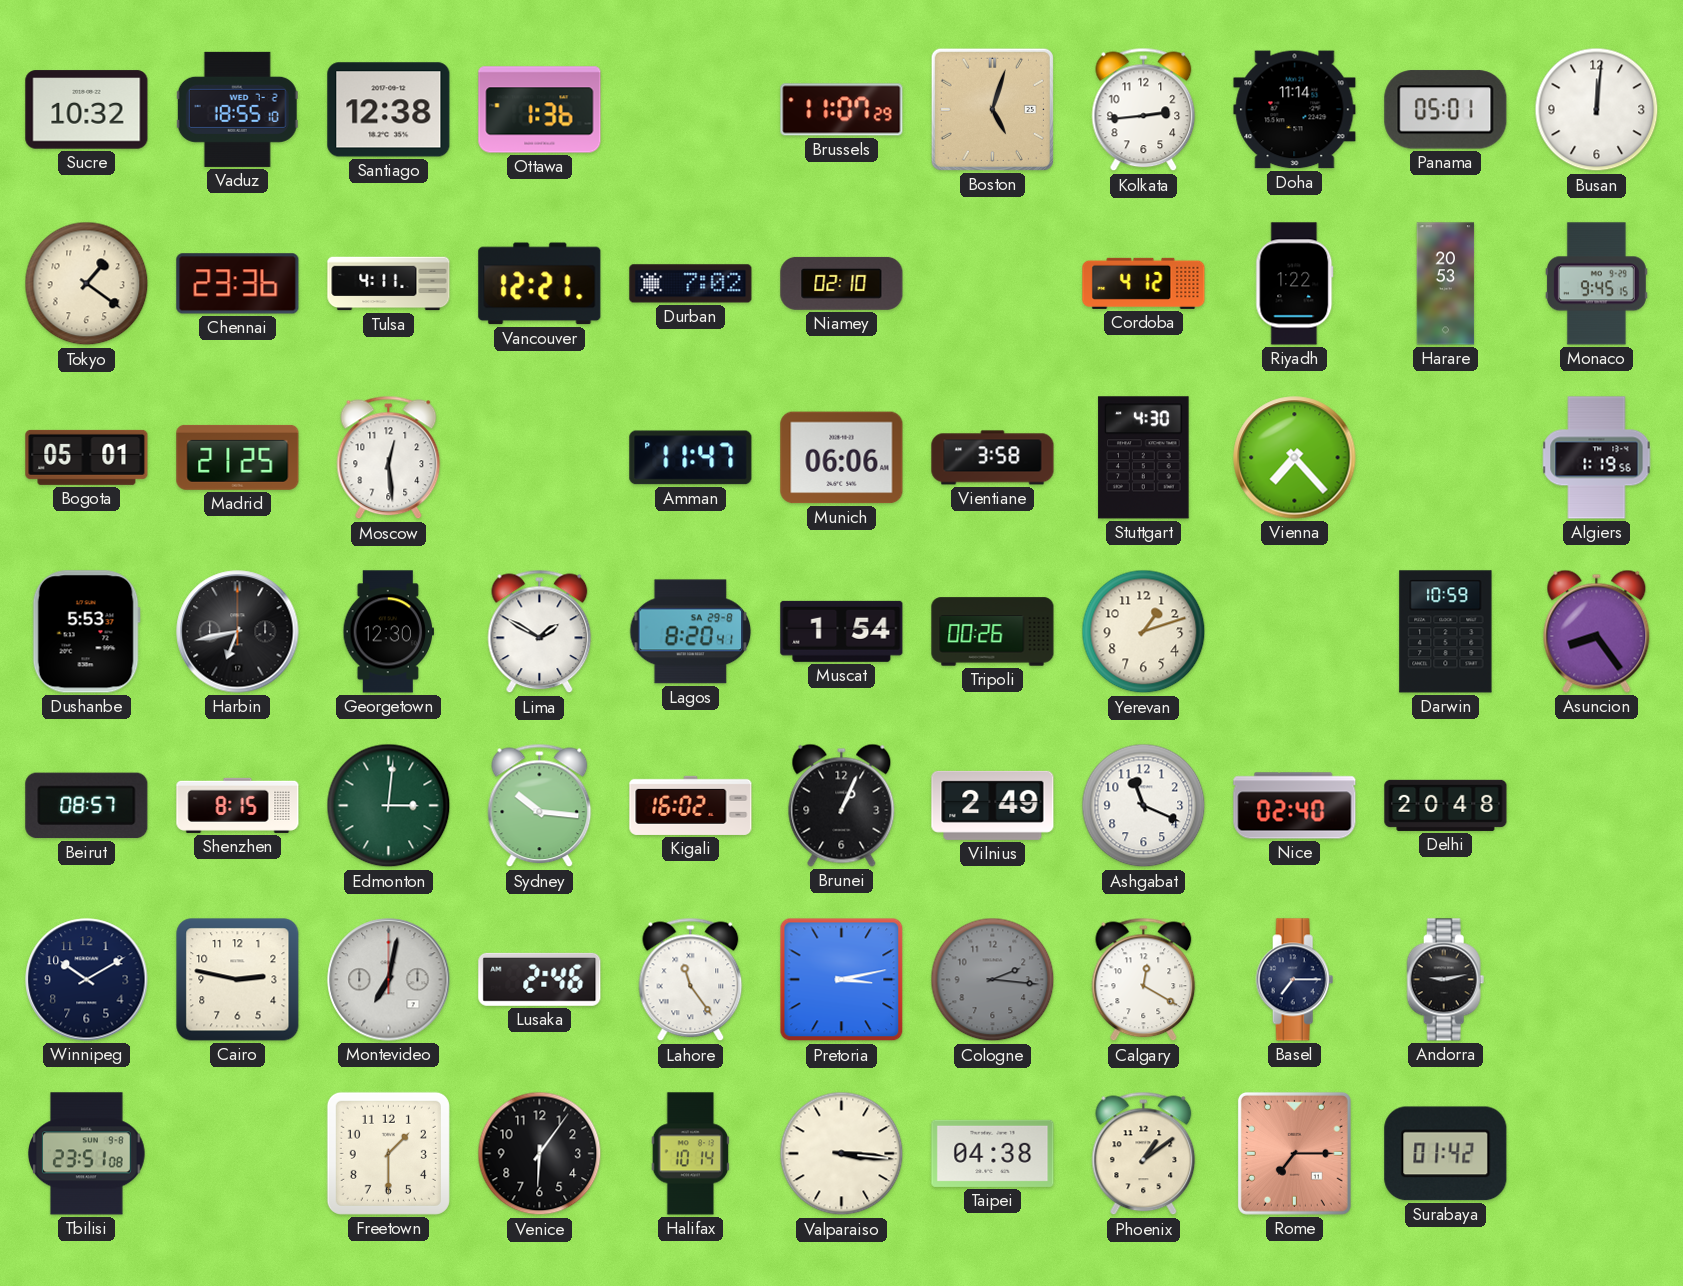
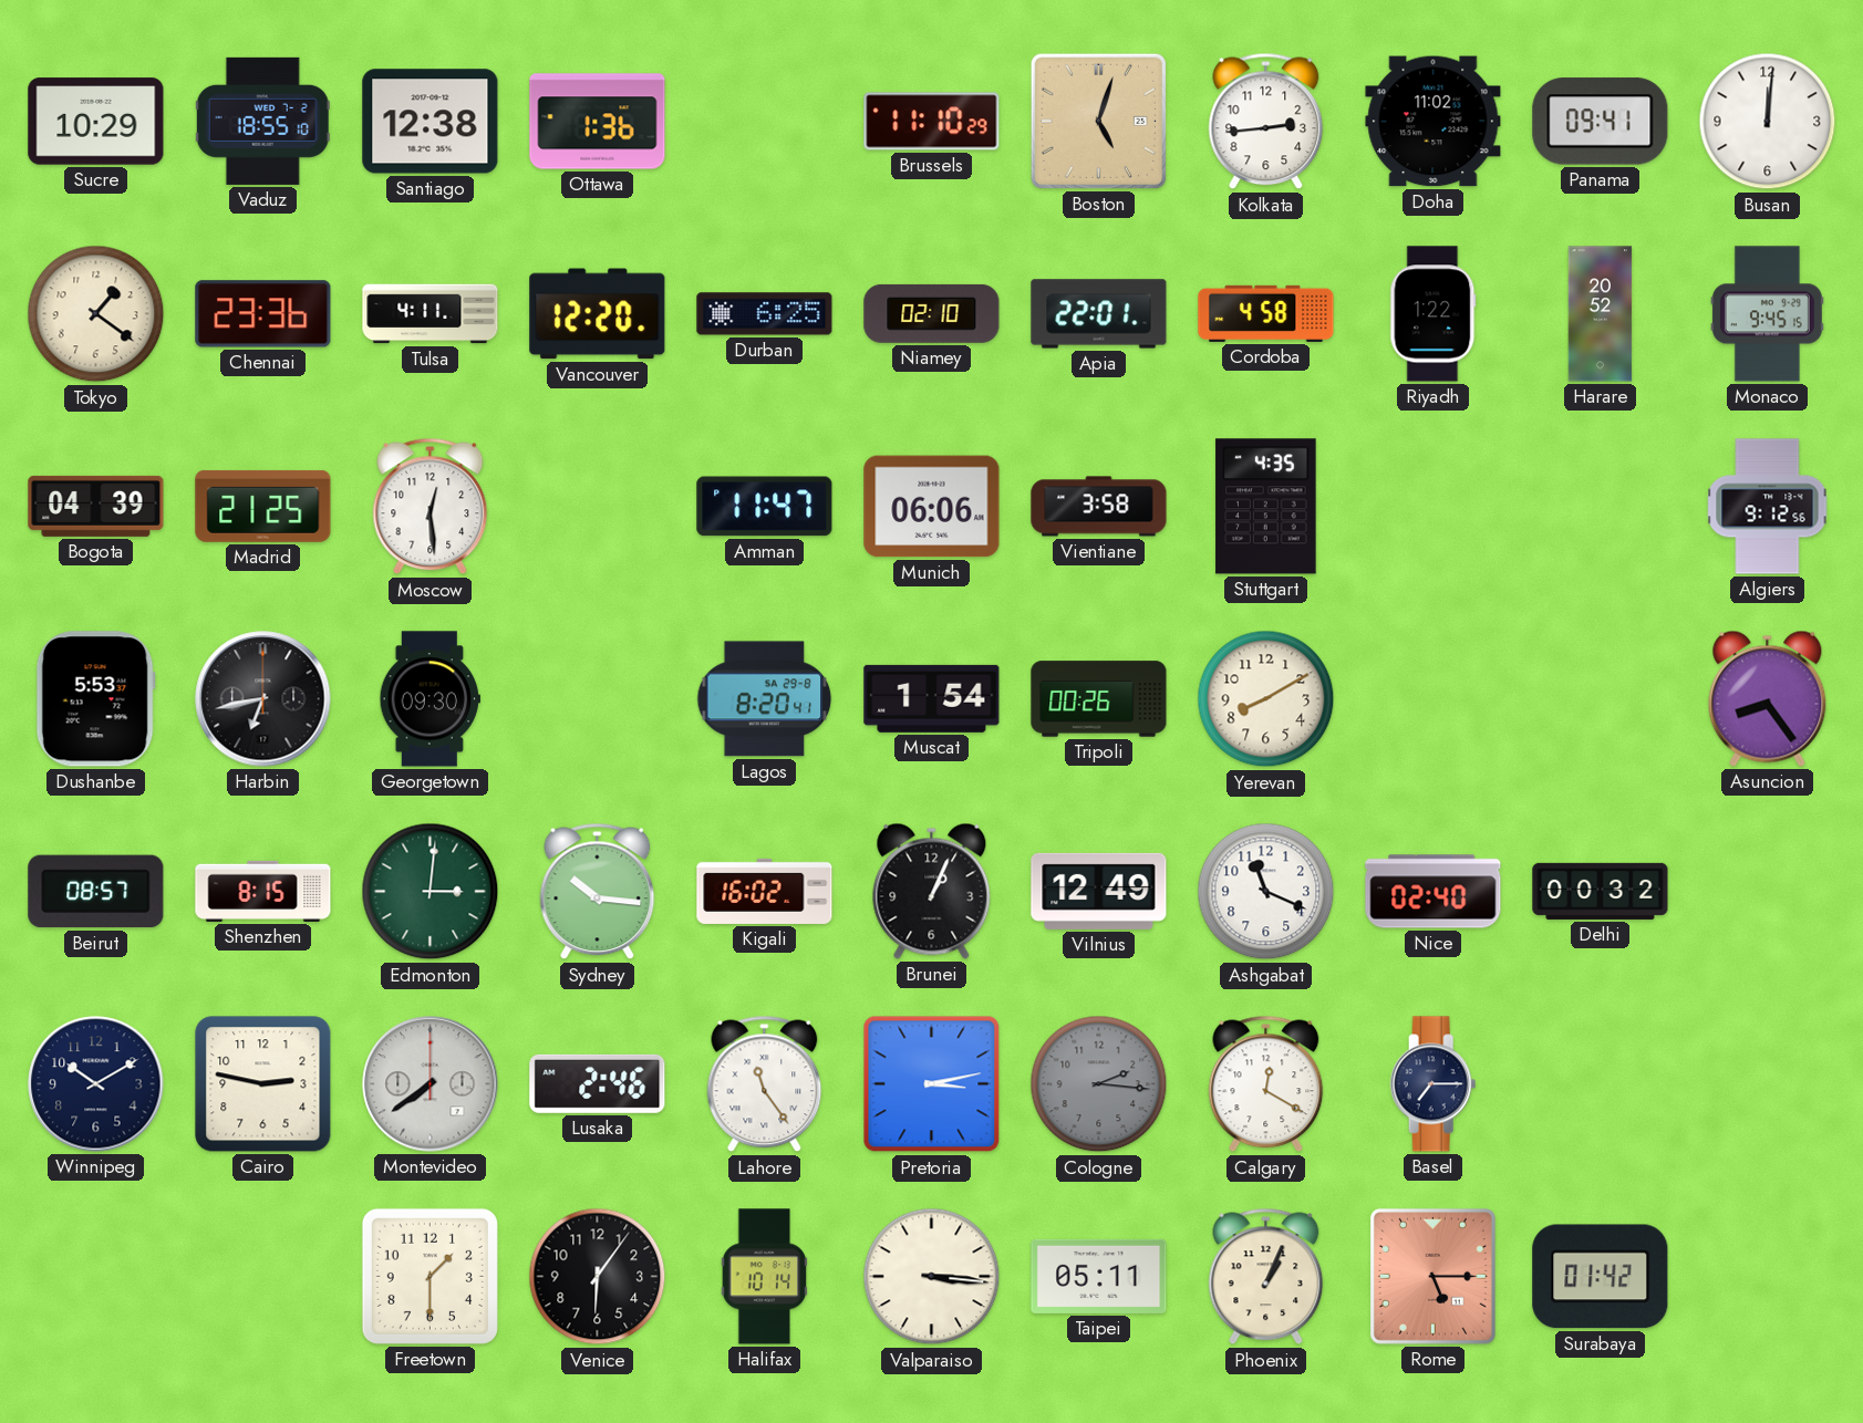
Sucre: 10:32 -> 10:29 (96, 122)
Brussels: 11:07 -> 11:10 (932, 122)
Doha: 11:14 -> 11:02 (1434, 122)
Panama: 05:01 -> 09:41 (1601, 122)
Vancouver: 12:21 -> 12:20 (598, 314)
Durban: 7:02 -> 6:25 (765, 314)
Apia: none -> 22:01 (1099, 314)
Cordoba: 4:12 -> 4:58 (1266, 313)
Harare: 20:53 -> 20:52 (1601, 314)
Bogota: 05:01 -> 04:39 (96, 506)
Stuttgart: 4:30 -> 4:35 (1266, 507)
Vienna: 7:23 -> none (1295, 458)
Algiers: 1:19 -> 9:12 (1768, 507)
Georgetown: 12:30 -> 09:30 (429, 699)
Lima: 1:50 -> none (540, 632)
Yerevan: 1:12 -> 8:10 (1266, 699)
Darwin: 10:59 -> none (1446, 632)
Vilnius: 2:49 -> 12:49 (1099, 891)
Delhi: 20:48 -> 00:32 (1601, 891)
Montevideo: 7:02 -> 7:39 (431, 1084)
Andorra: 9:13 -> none (1446, 980)
Tbilisi: 23:51 -> none (87, 1154)
Taipei: 04:38 -> 05:11 (1099, 1276)
Phoenix: 1:09 -> 1:04 (1266, 1277)
Rome: 7:15 -> 5:15 (1432, 1276)
